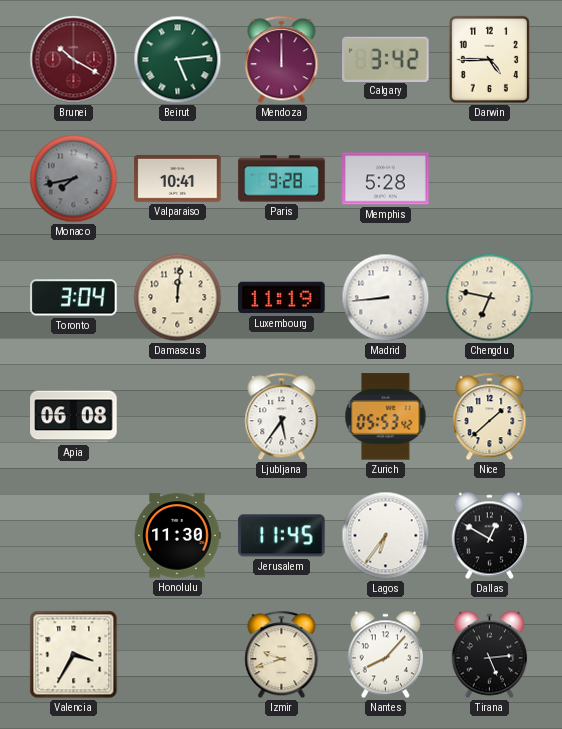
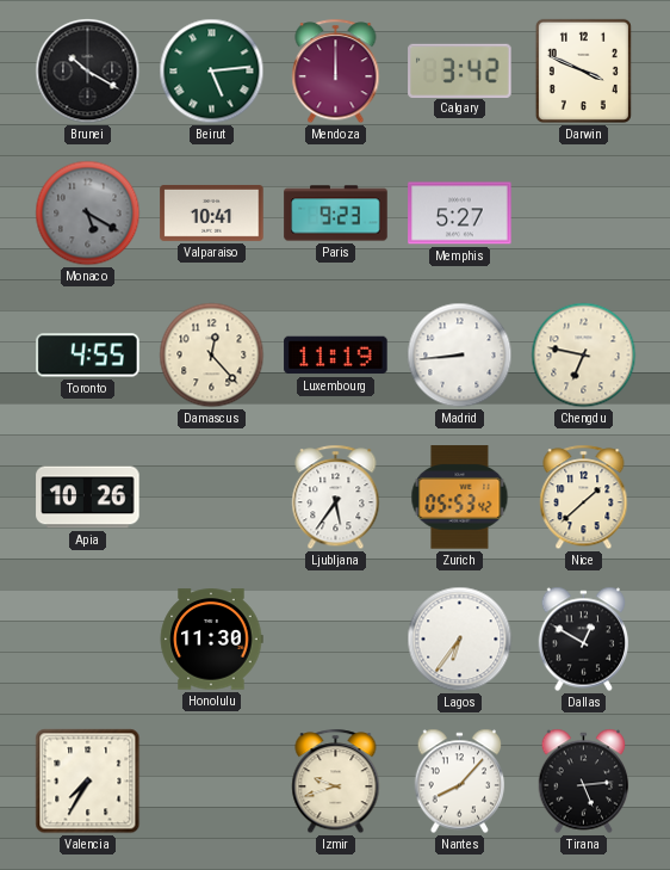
Brunei dial: burgundy -> black (88, 72)
Darwin: 4:45 -> 3:49 (583, 70)
Monaco: 7:43 -> 5:20 (88, 214)
Paris: 9:28 -> 9:23 (336, 214)
Memphis: 5:28 -> 5:27 (460, 214)
Toronto: 3:04 -> 4:55 (88, 356)
Damascus: 12:01 -> 12:23 (212, 356)
Apia: 06:08 -> 10:26 (88, 498)
Jerusalem: 11:45 -> none (282, 536)
Valencia: 3:35 -> 7:35 (88, 782)
